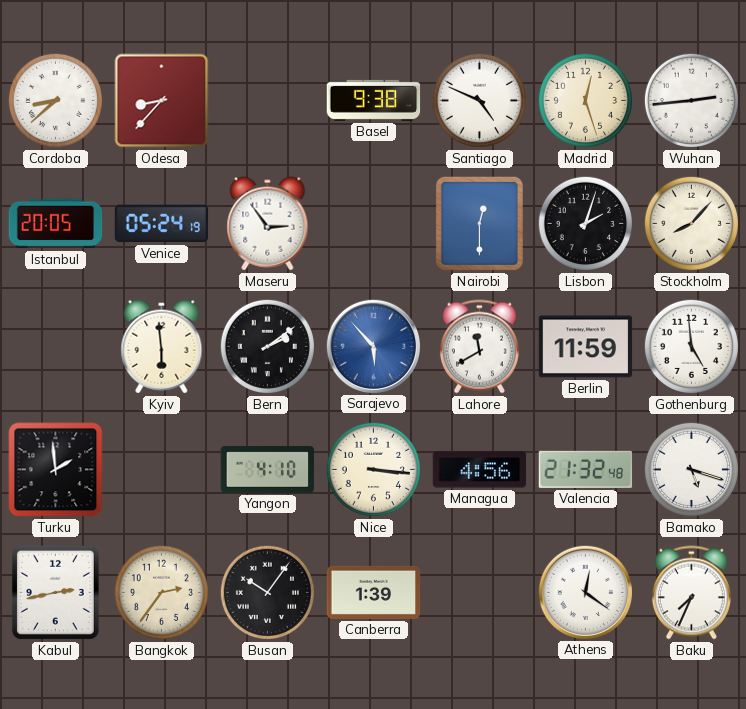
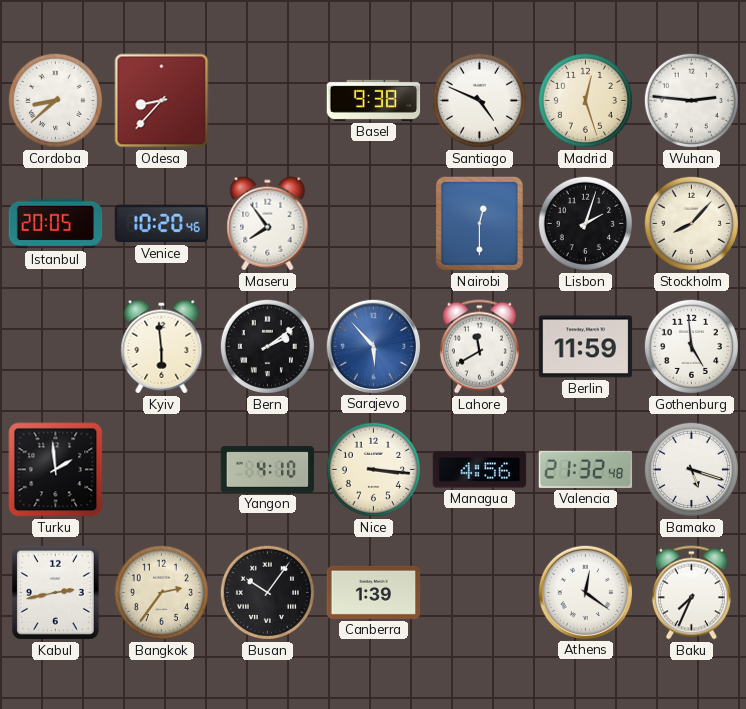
Wuhan: 2:44 -> 2:46 (691, 100)
Venice: 05:24 -> 10:20 (162, 224)
Maseru: 2:54 -> 7:54 (268, 224)
